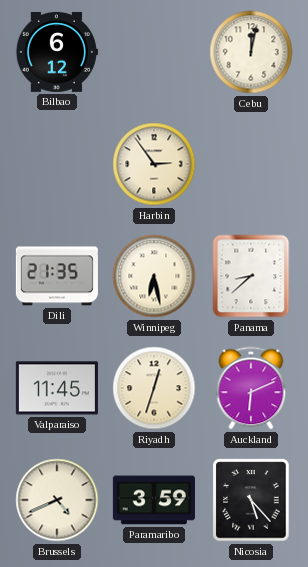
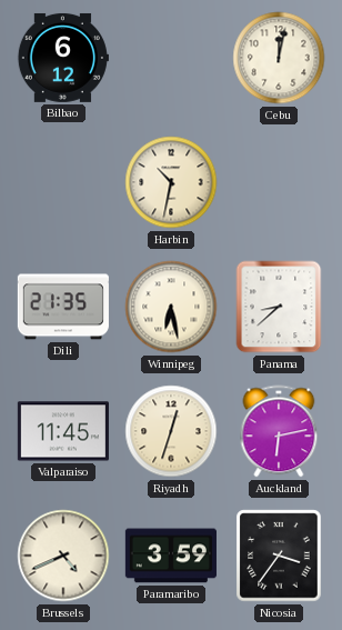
Harbin: 2:54 -> 10:32 (171, 182)
Auckland: 6:11 -> 6:13 (279, 431)
Nicosia: 5:23 -> 3:36 (279, 556)
